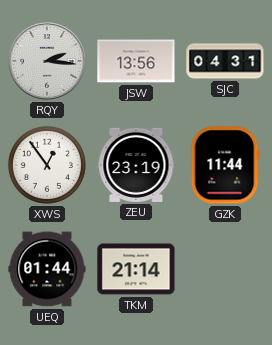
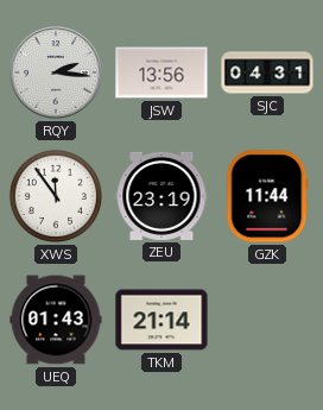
XWS: 12:54 -> 11:54 (56, 196)
UEQ: 01:44 -> 01:43 (56, 320)
